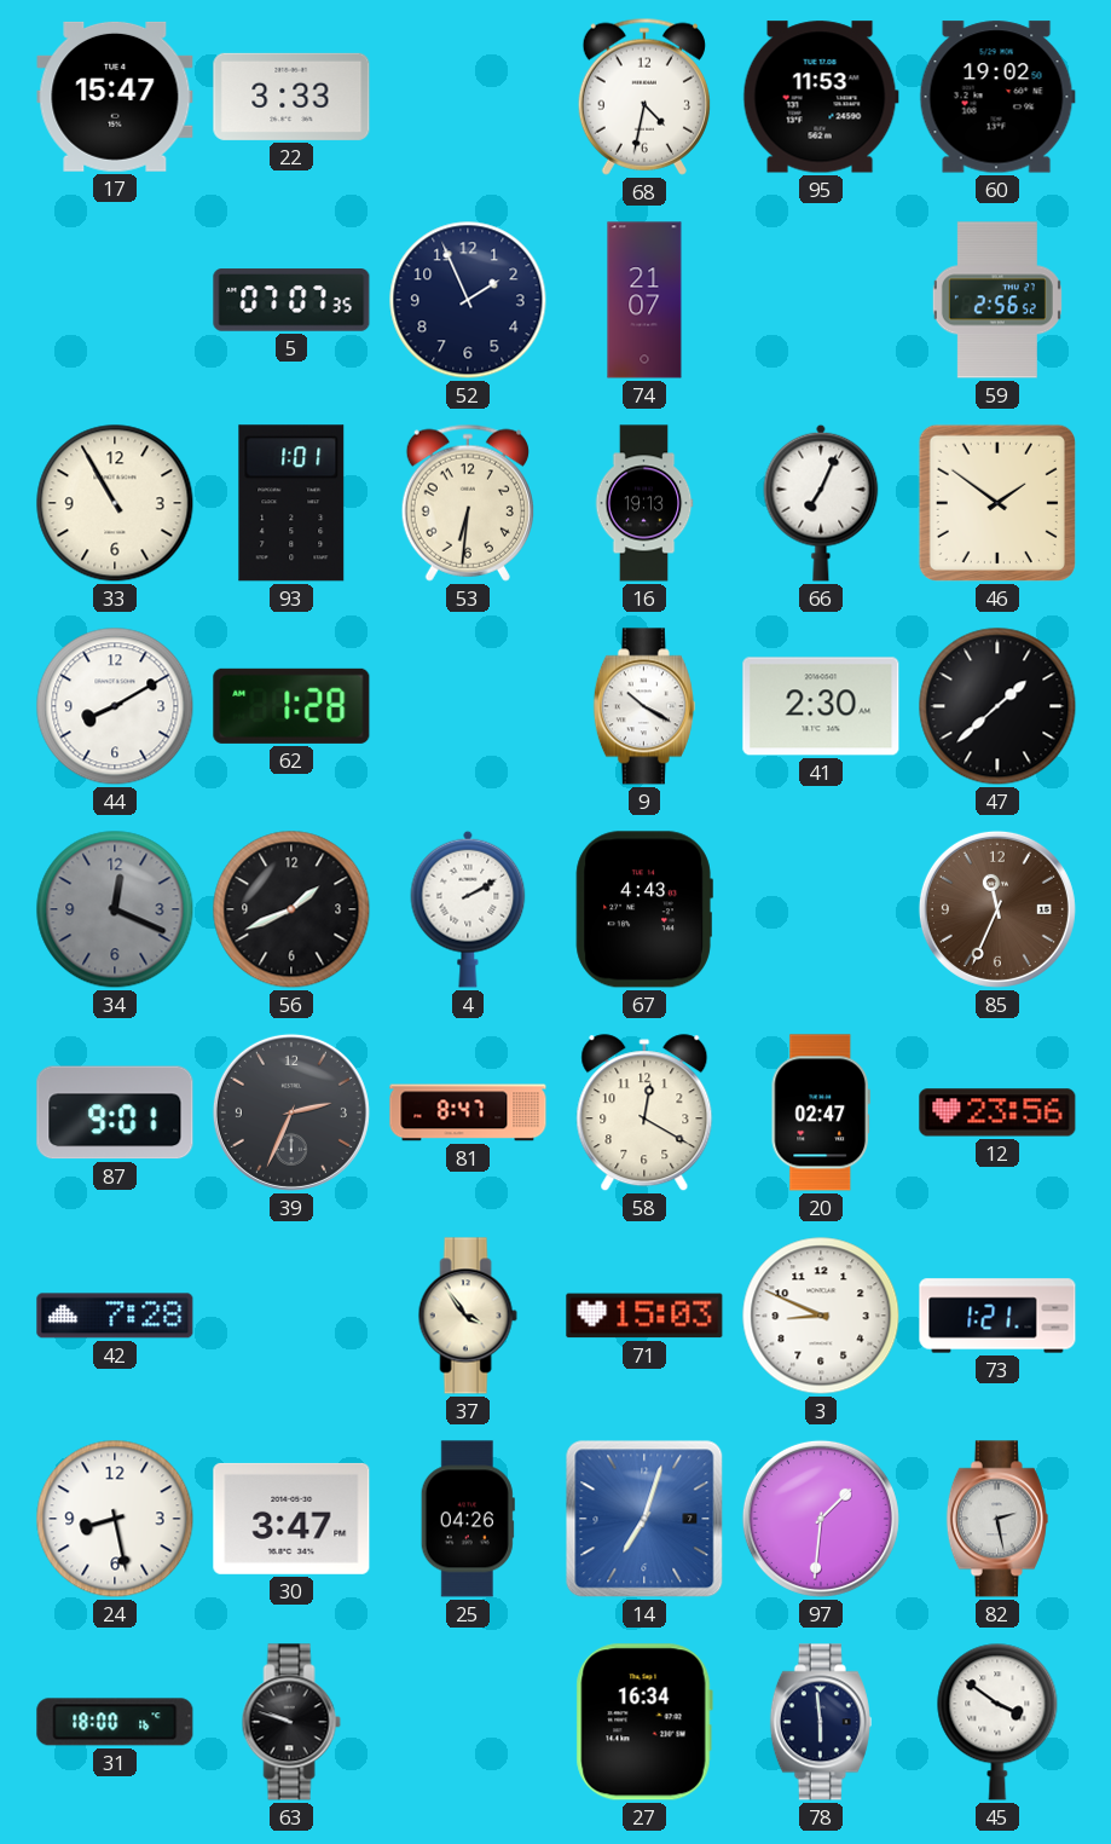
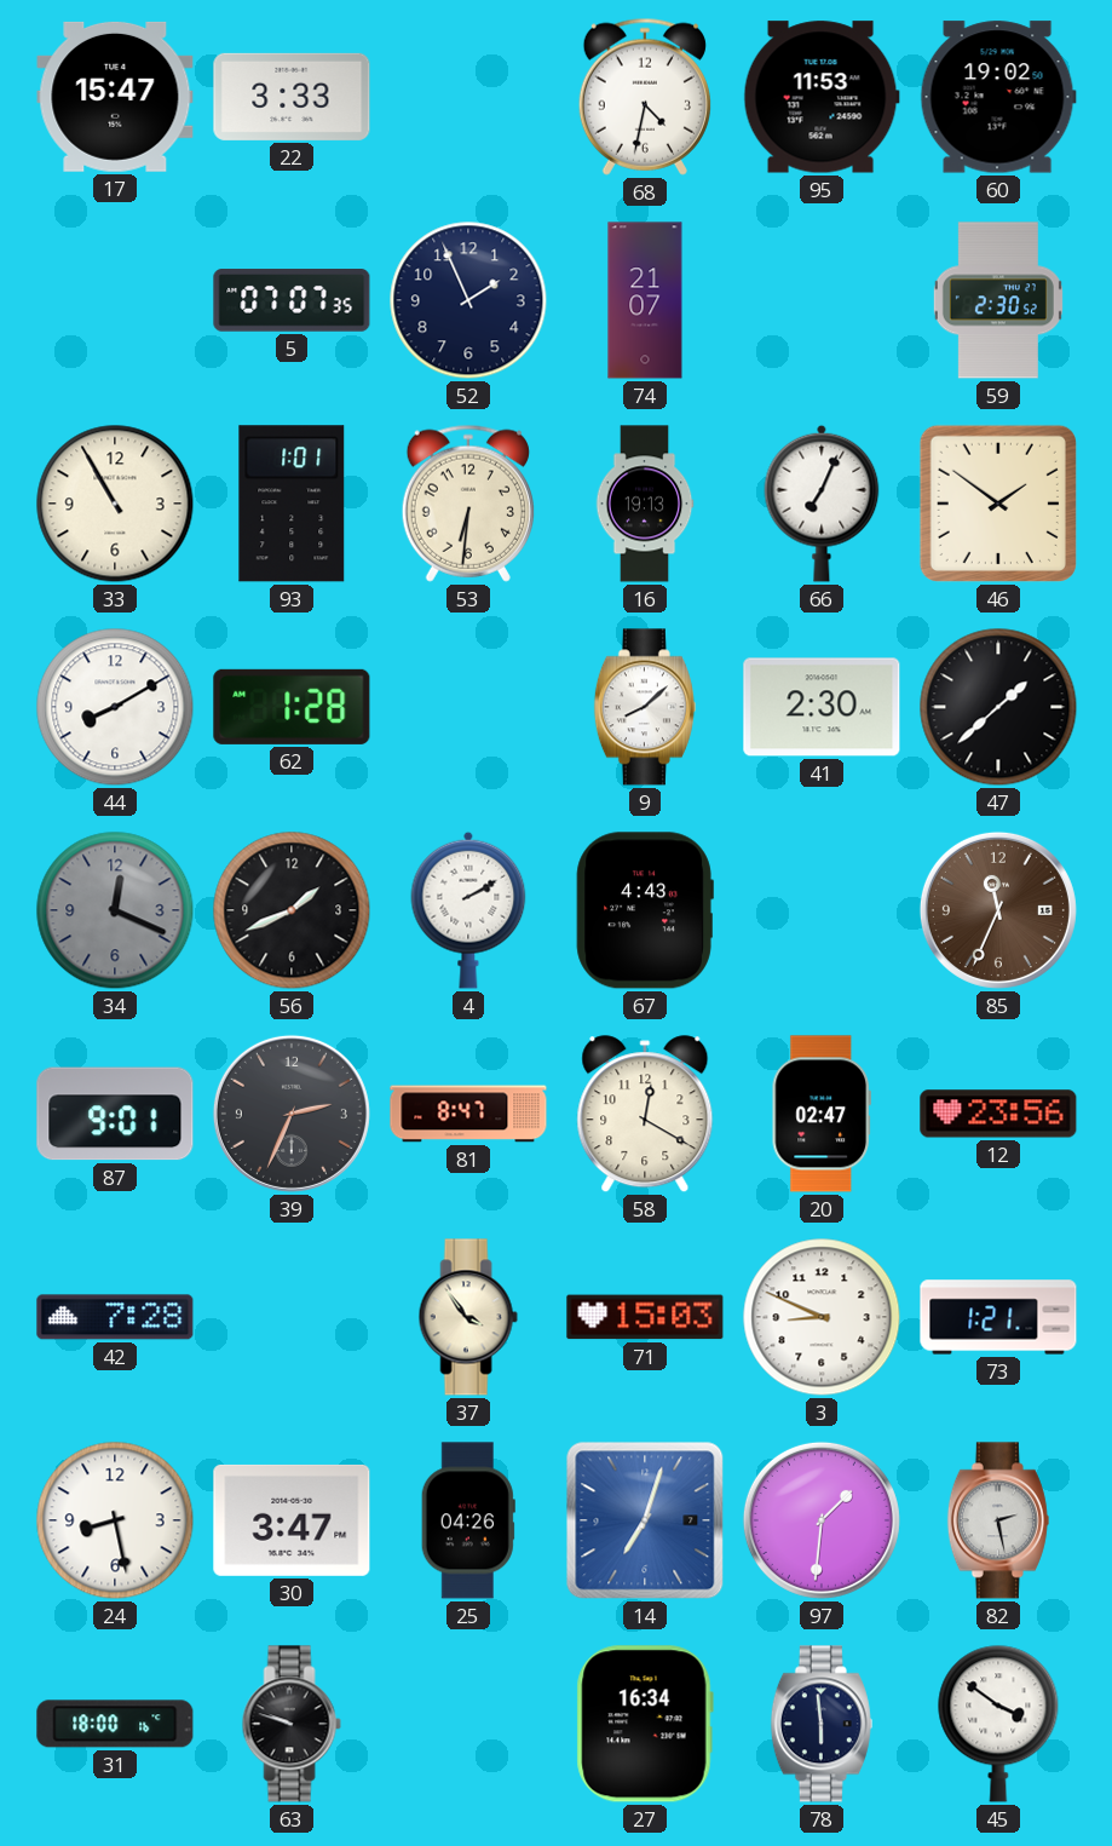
59: 2:56 -> 2:30 (998, 300)
9: 10:20 -> 8:08 (645, 707)
